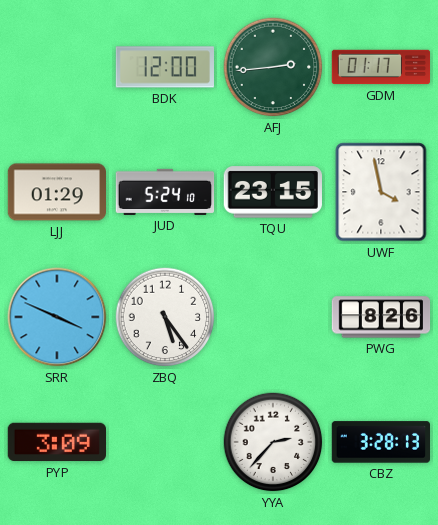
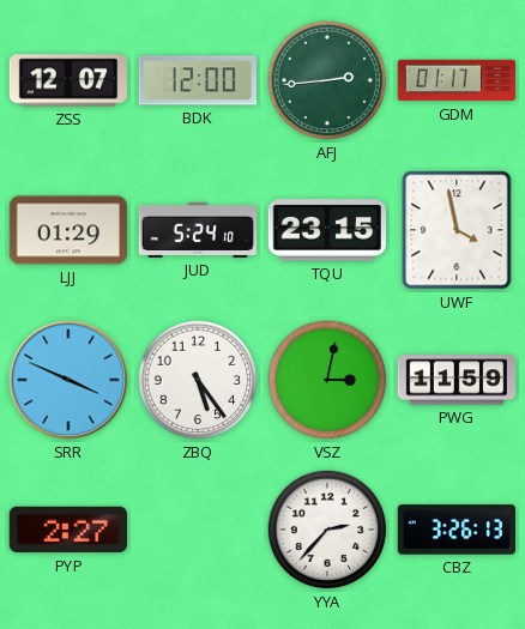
ZSS: none -> 12:07 (68, 80)
VSZ: none -> 3:02 (327, 380)
PWG: 8:26 -> 11:59 (457, 380)
PYP: 3:09 -> 2:27 (67, 530)
CBZ: 3:28 -> 3:26 (455, 530)
